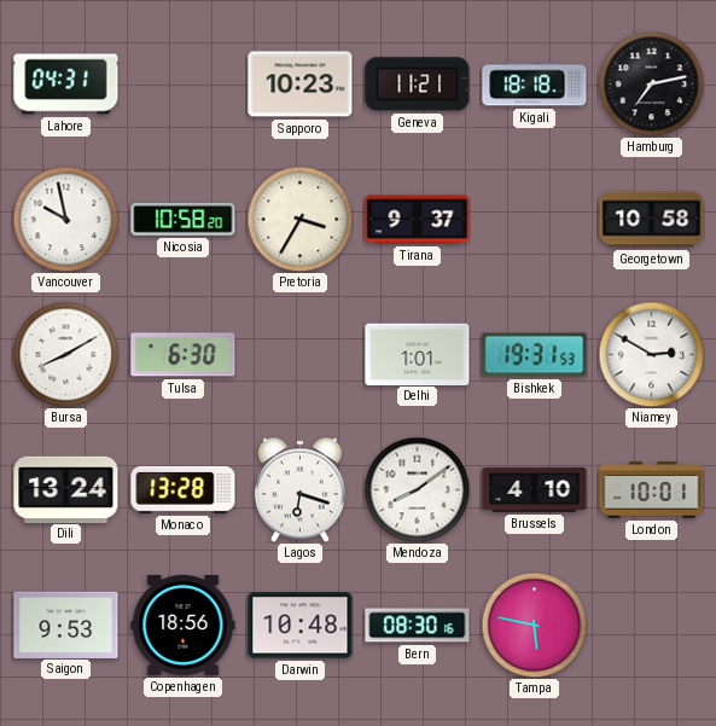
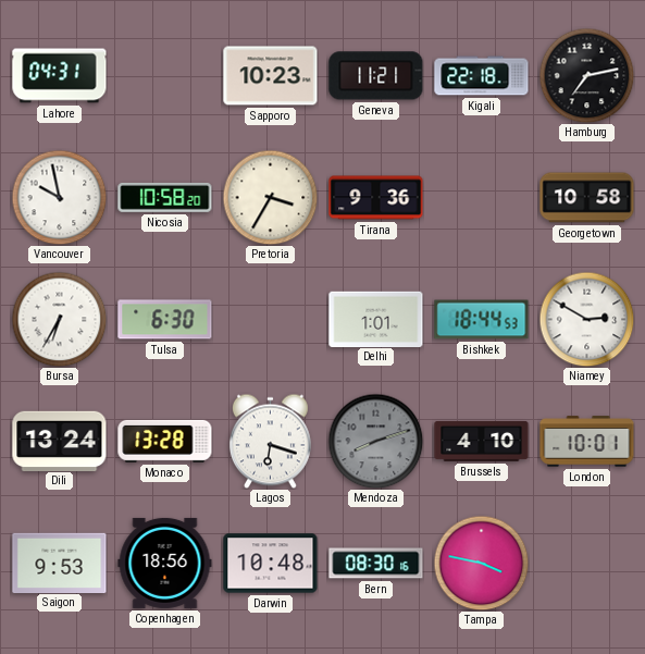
Kigali: 18:18 -> 22:18 (482, 76)
Tirana: 9:37 -> 9:36 (376, 198)
Bursa: 8:10 -> 6:35 (59, 319)
Bishkek: 19:31 -> 18:44 (482, 320)
Mendoza: 8:09 -> 8:12 (375, 441)
Mendoza dial: white -> grey (375, 441)
Tampa: 5:47 -> 3:47 (481, 563)
